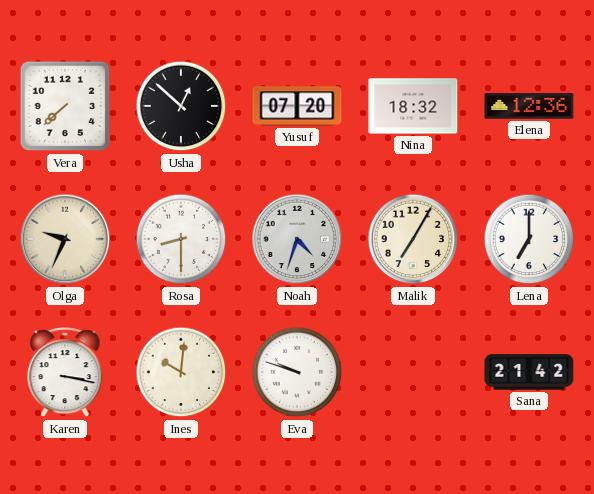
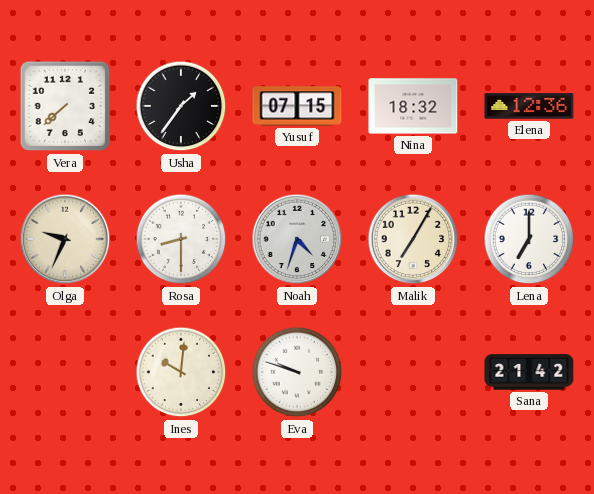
Usha: 12:52 -> 1:36 (181, 106)
Yusuf: 07:20 -> 07:15 (297, 106)
Karen: 3:17 -> none (65, 373)
